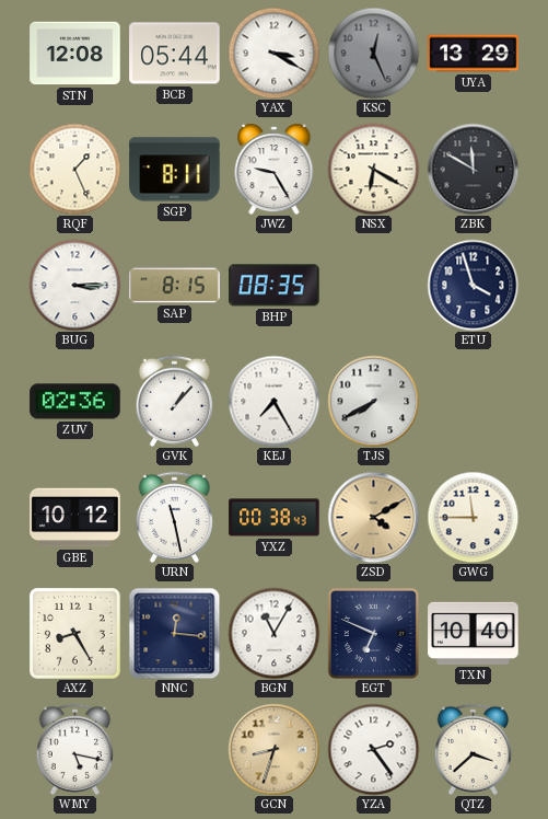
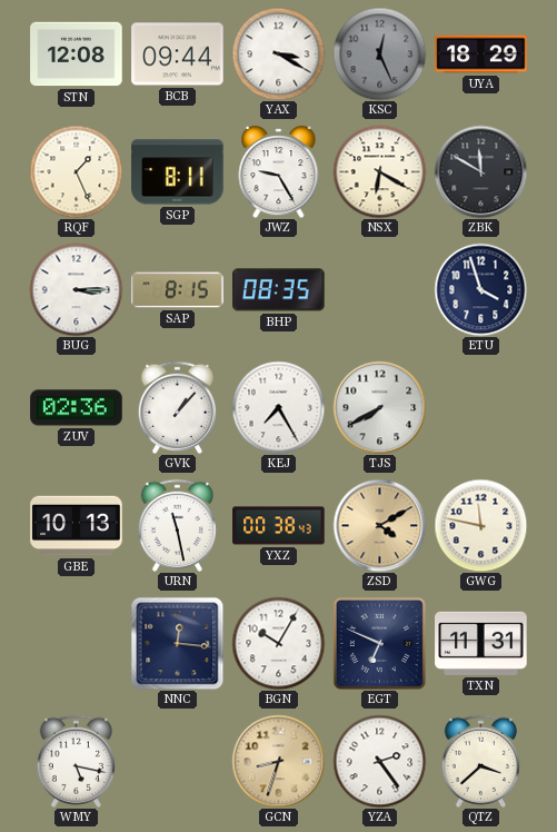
BCB: 05:44 -> 09:44 (178, 55)
UYA: 13:29 -> 18:29 (481, 55)
GBE: 10:12 -> 10:13 (77, 526)
GWG: 11:45 -> 11:47 (480, 525)
AXZ: 8:25 -> none (74, 633)
BGN: 11:05 -> 10:05 (278, 643)
TXN: 10:40 -> 11:31 (481, 643)
